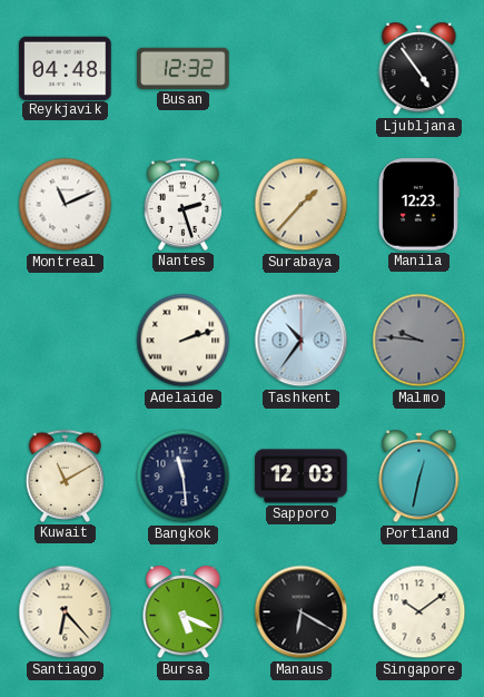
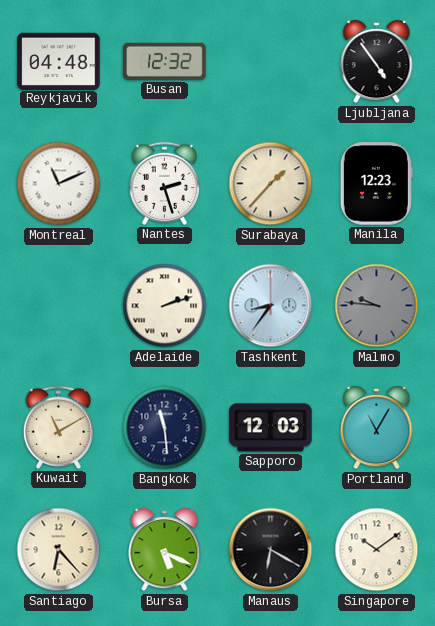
Tashkent: 10:36 -> 8:36 (271, 306)
Portland: 12:32 -> 11:05 (377, 428)
